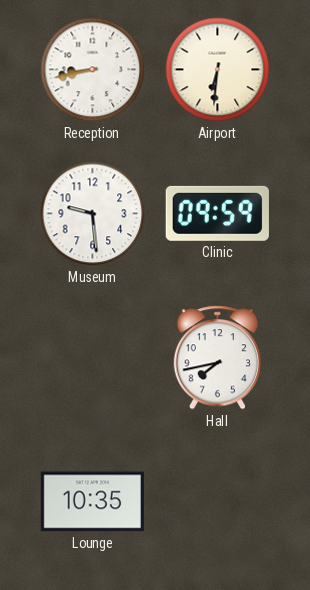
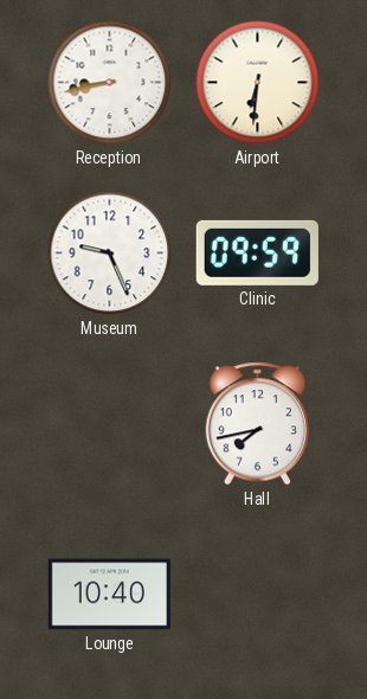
Museum: 9:29 -> 9:26 (110, 254)
Lounge: 10:35 -> 10:40 (109, 595)
